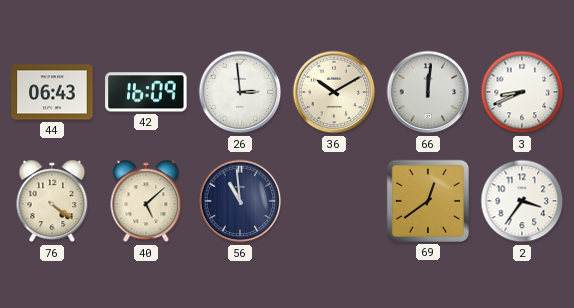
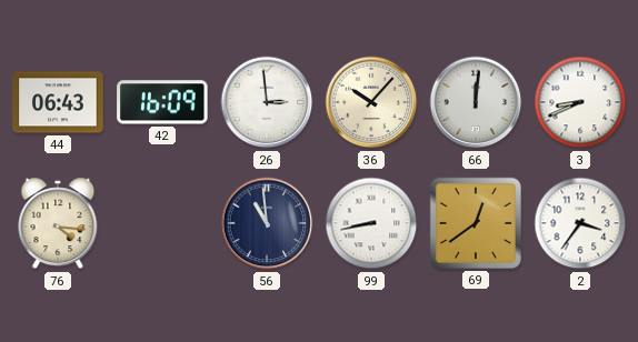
36: 10:10 -> 10:07 (371, 102)
76: 4:21 -> 4:16 (58, 223)
40: 5:08 -> none (146, 201)
99: none -> 8:43 (371, 223)
